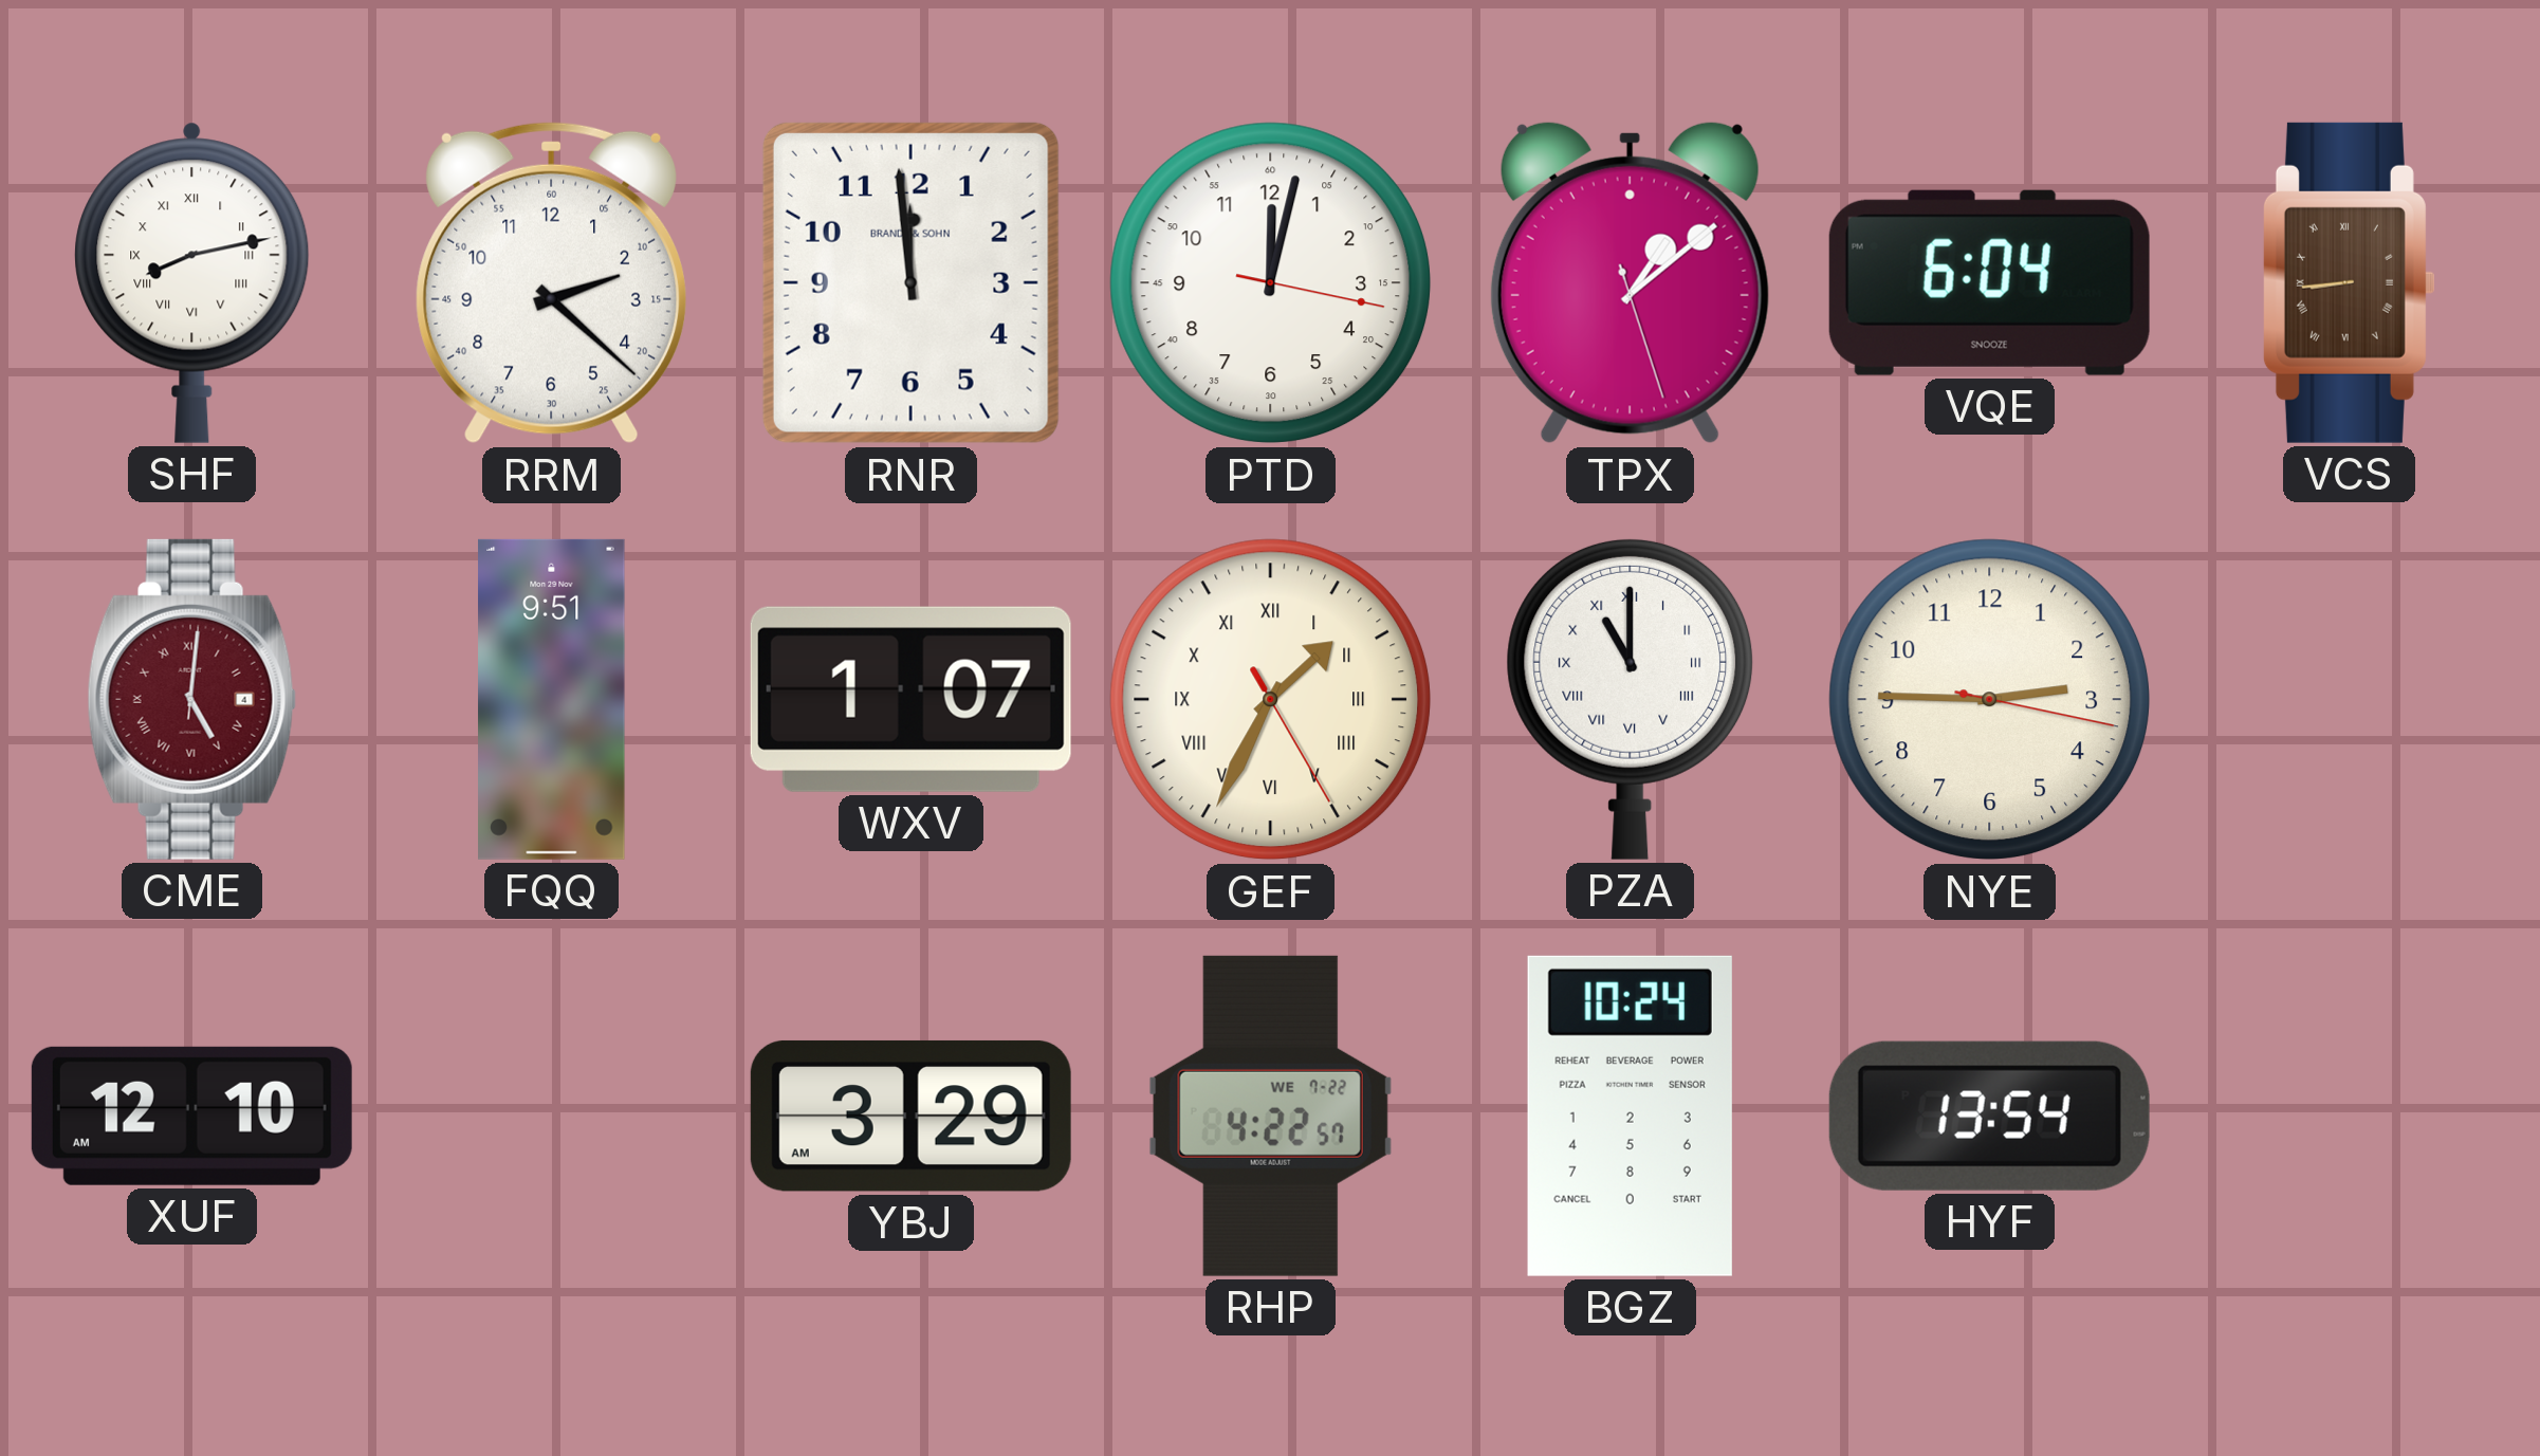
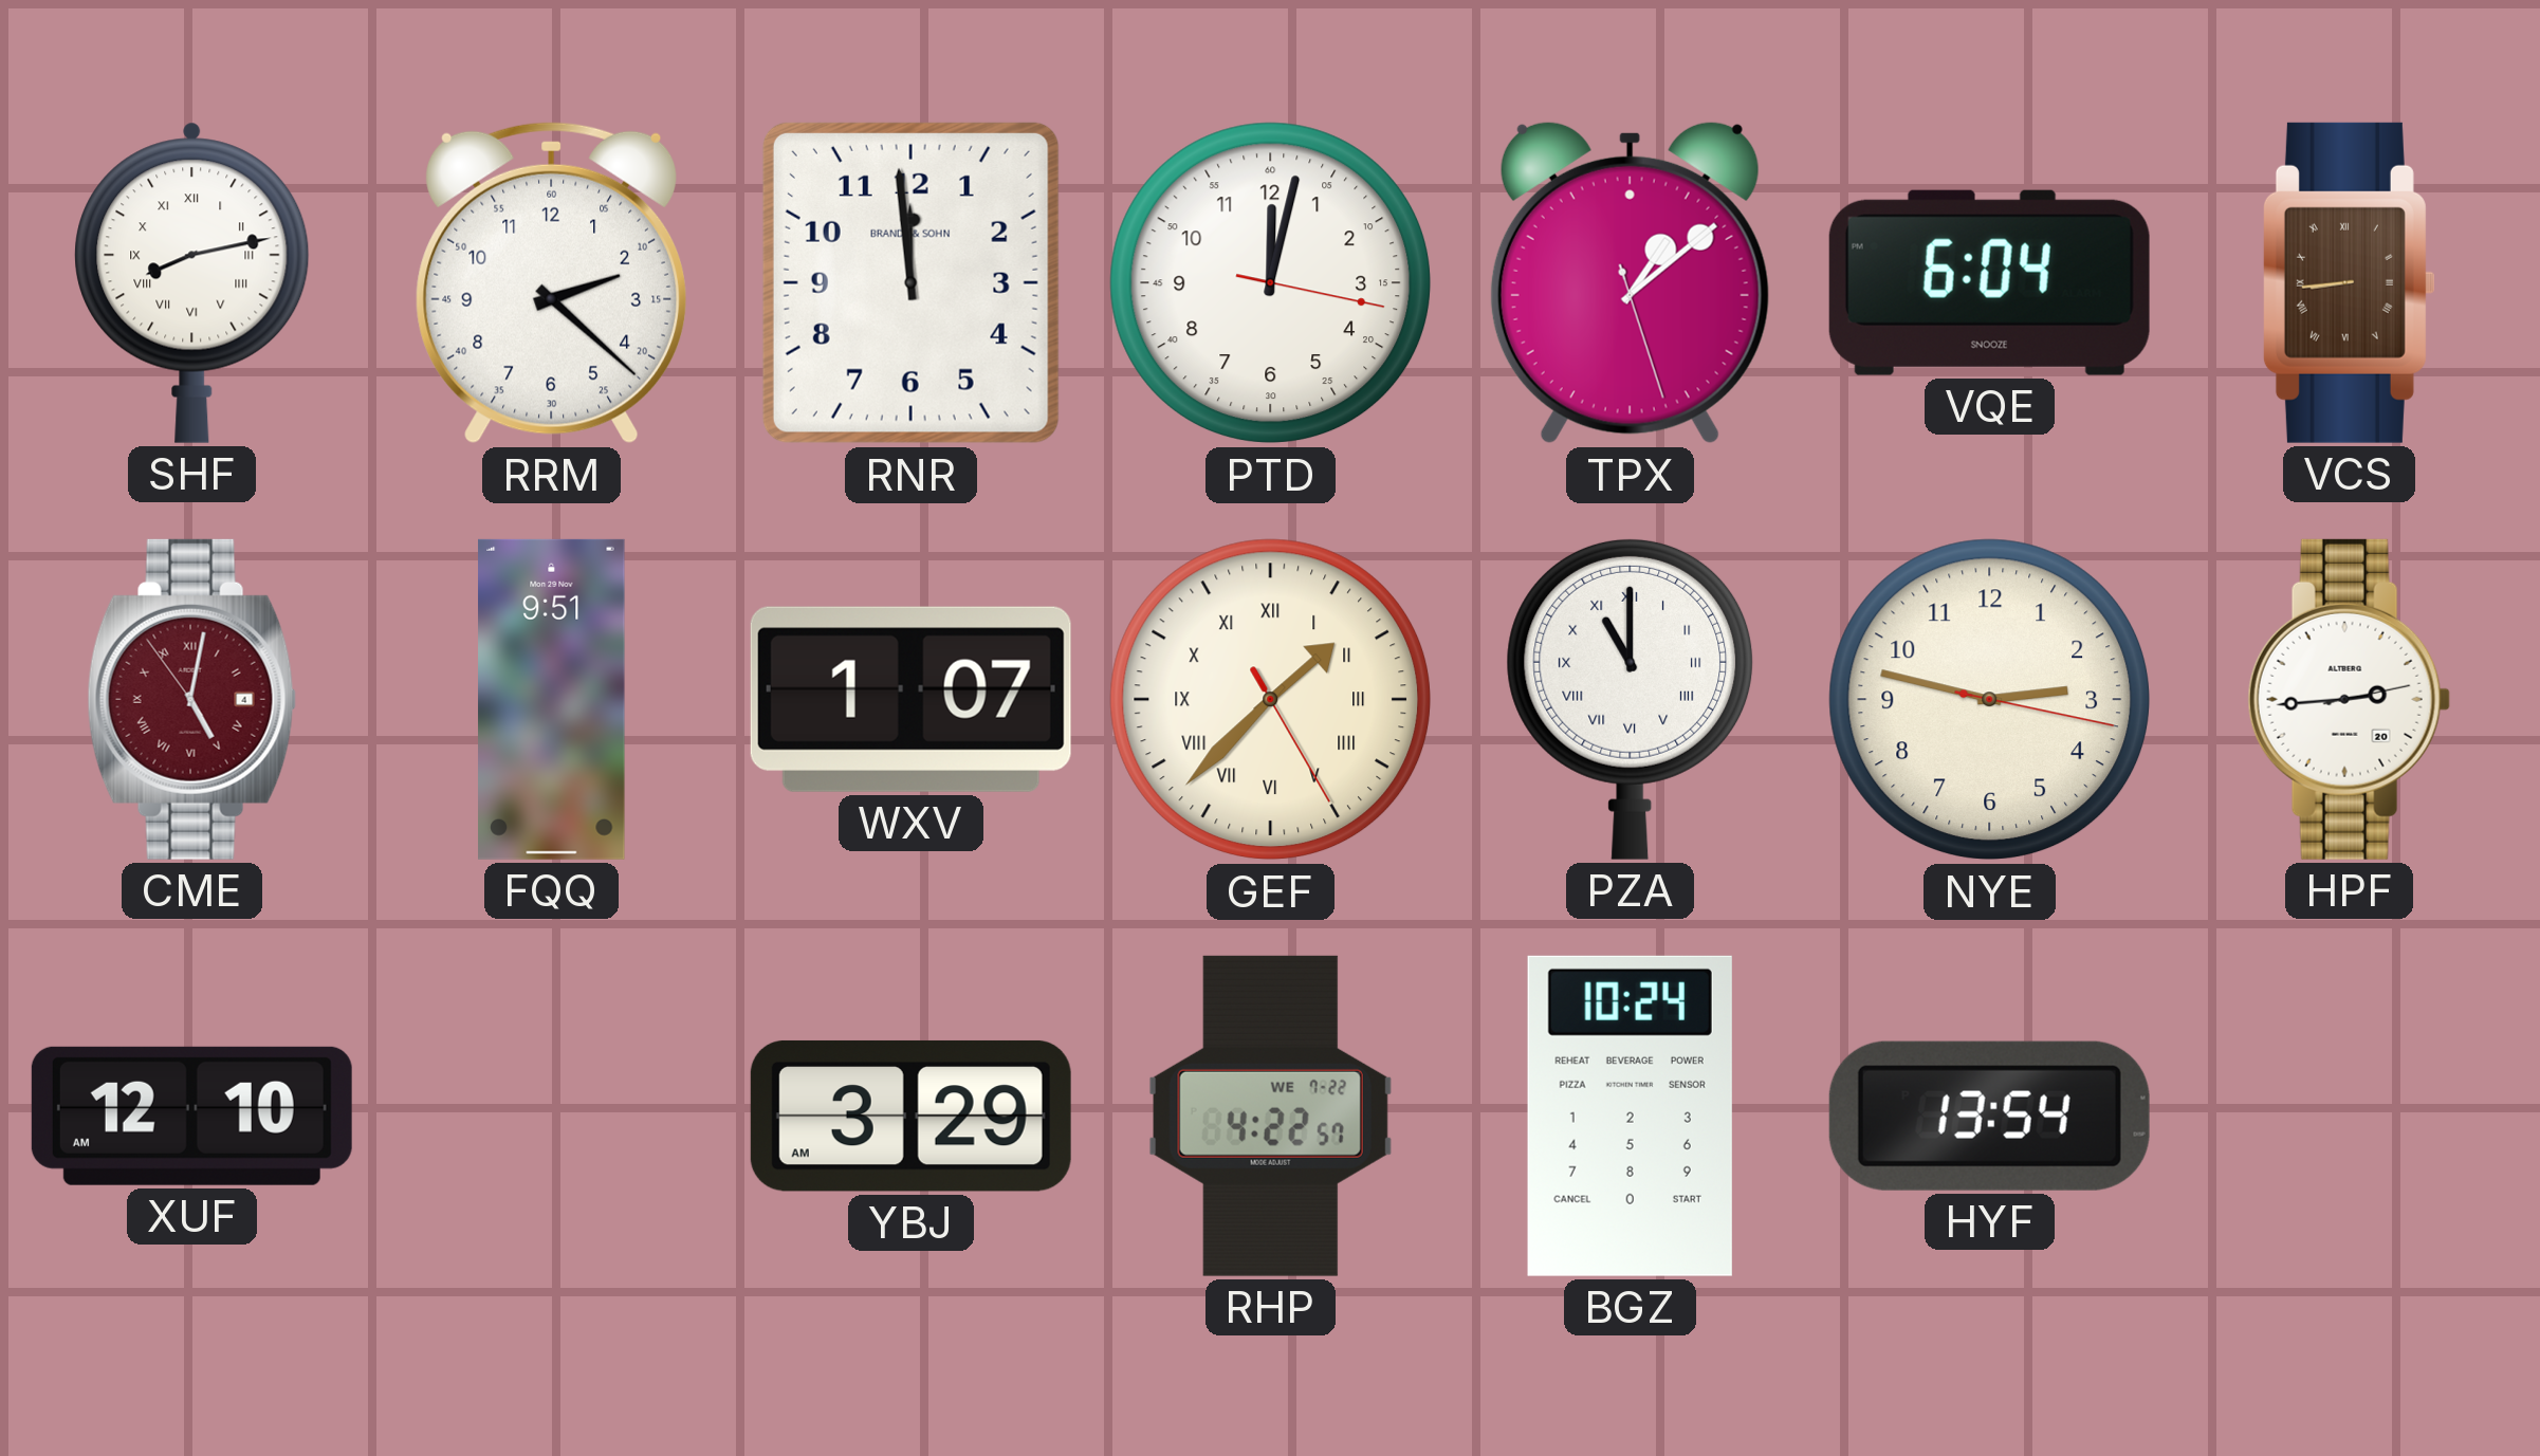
CME: 5:01:01 -> 5:01:54 (191, 699)
GEF: 1:34 -> 1:37 (1271, 700)
NYE: 2:45 -> 2:47 (1990, 700)
HPF: none -> 2:44 (2349, 699)
